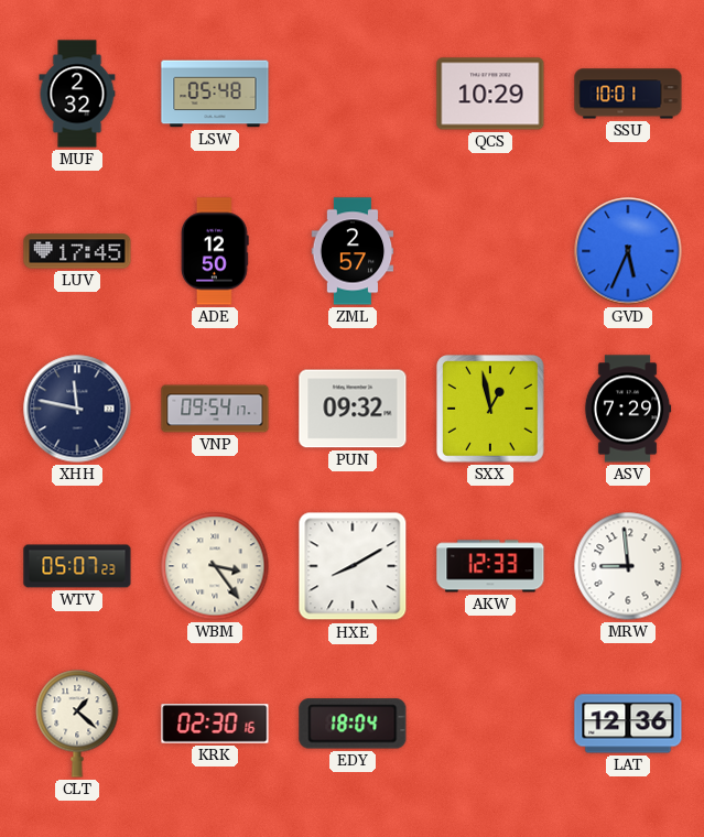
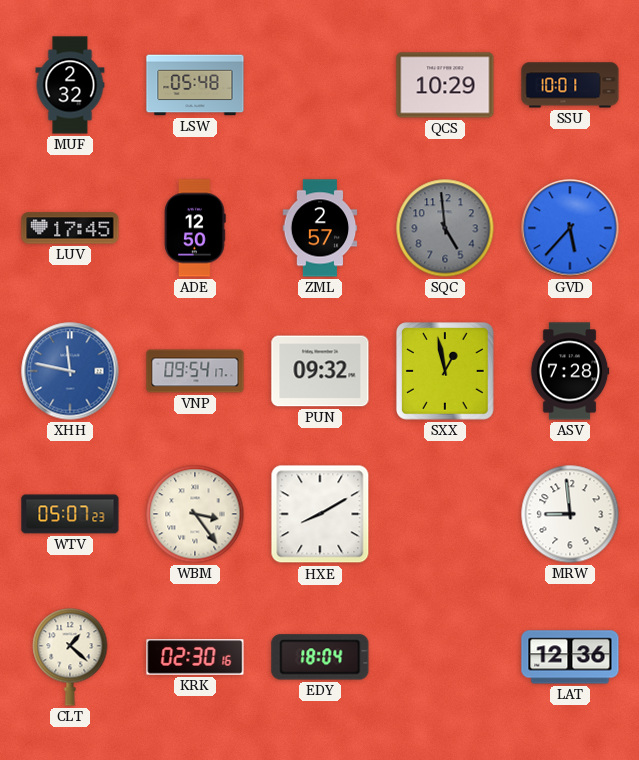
SQC: none -> 4:59 (445, 228)
GVD: 5:34 -> 5:37 (570, 228)
XHH dial: navy -> blue (70, 371)
ASV: 7:29 -> 7:28 (570, 371)
AKW: 12:33 -> none (490, 566)
